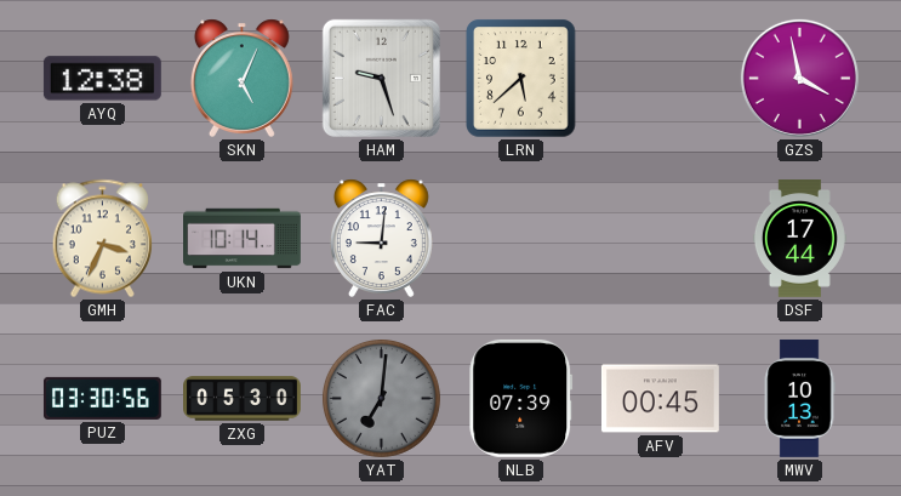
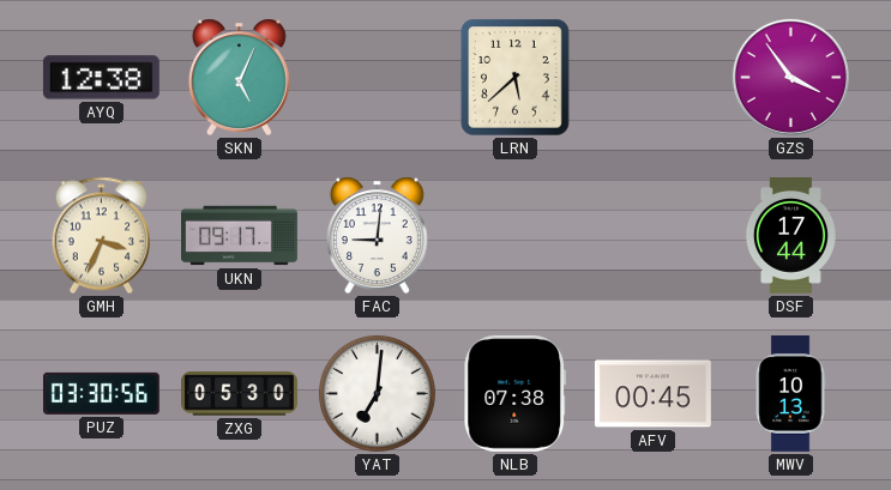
HAM: 9:27 -> none (381, 78)
GZS: 3:58 -> 3:54 (790, 77)
UKN: 10:14 -> 09:17 (240, 236)
YAT dial: grey -> white (377, 393)
NLB: 07:39 -> 07:38 (516, 393)
